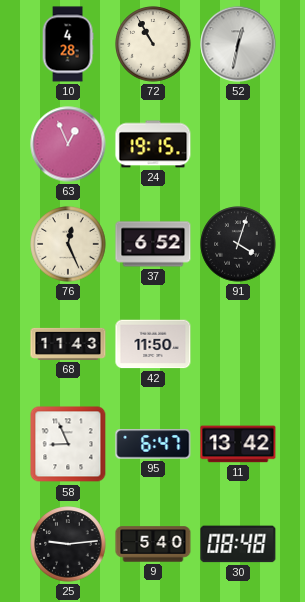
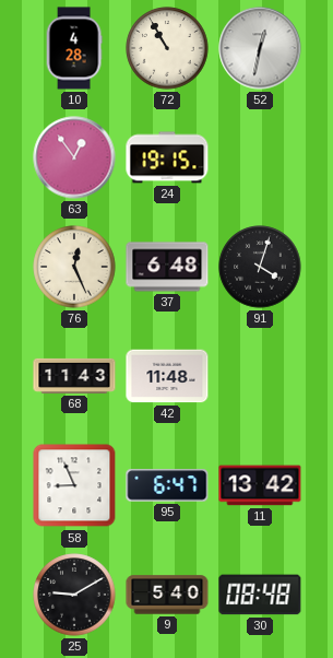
63: 12:56 -> 12:54 (74, 157)
37: 6:52 -> 6:48 (167, 267)
42: 11:50 -> 11:48 (167, 376)
25: 9:14 -> 9:10 (74, 595)
